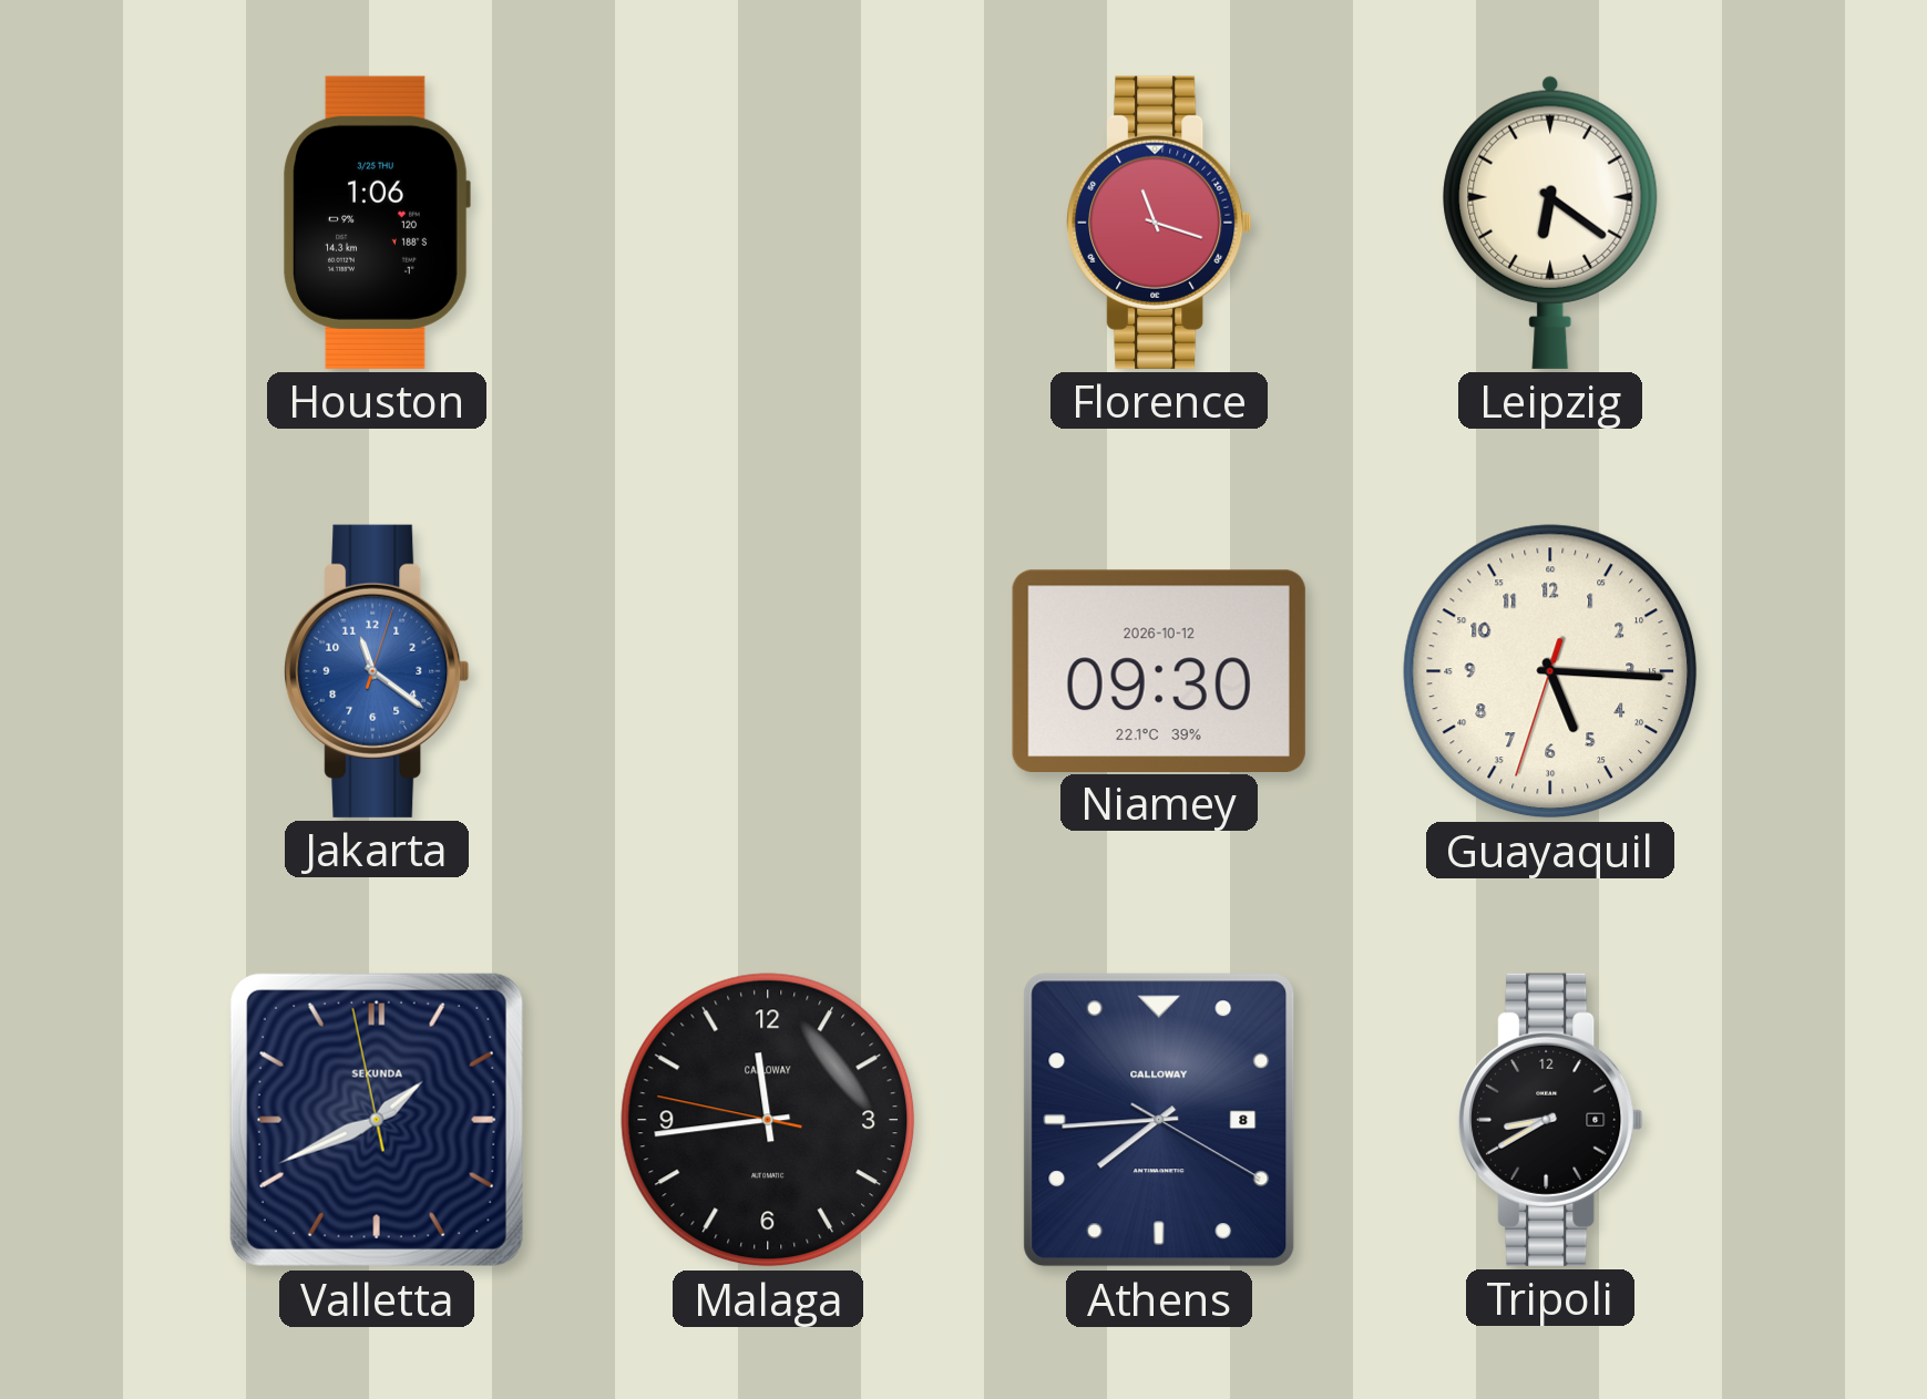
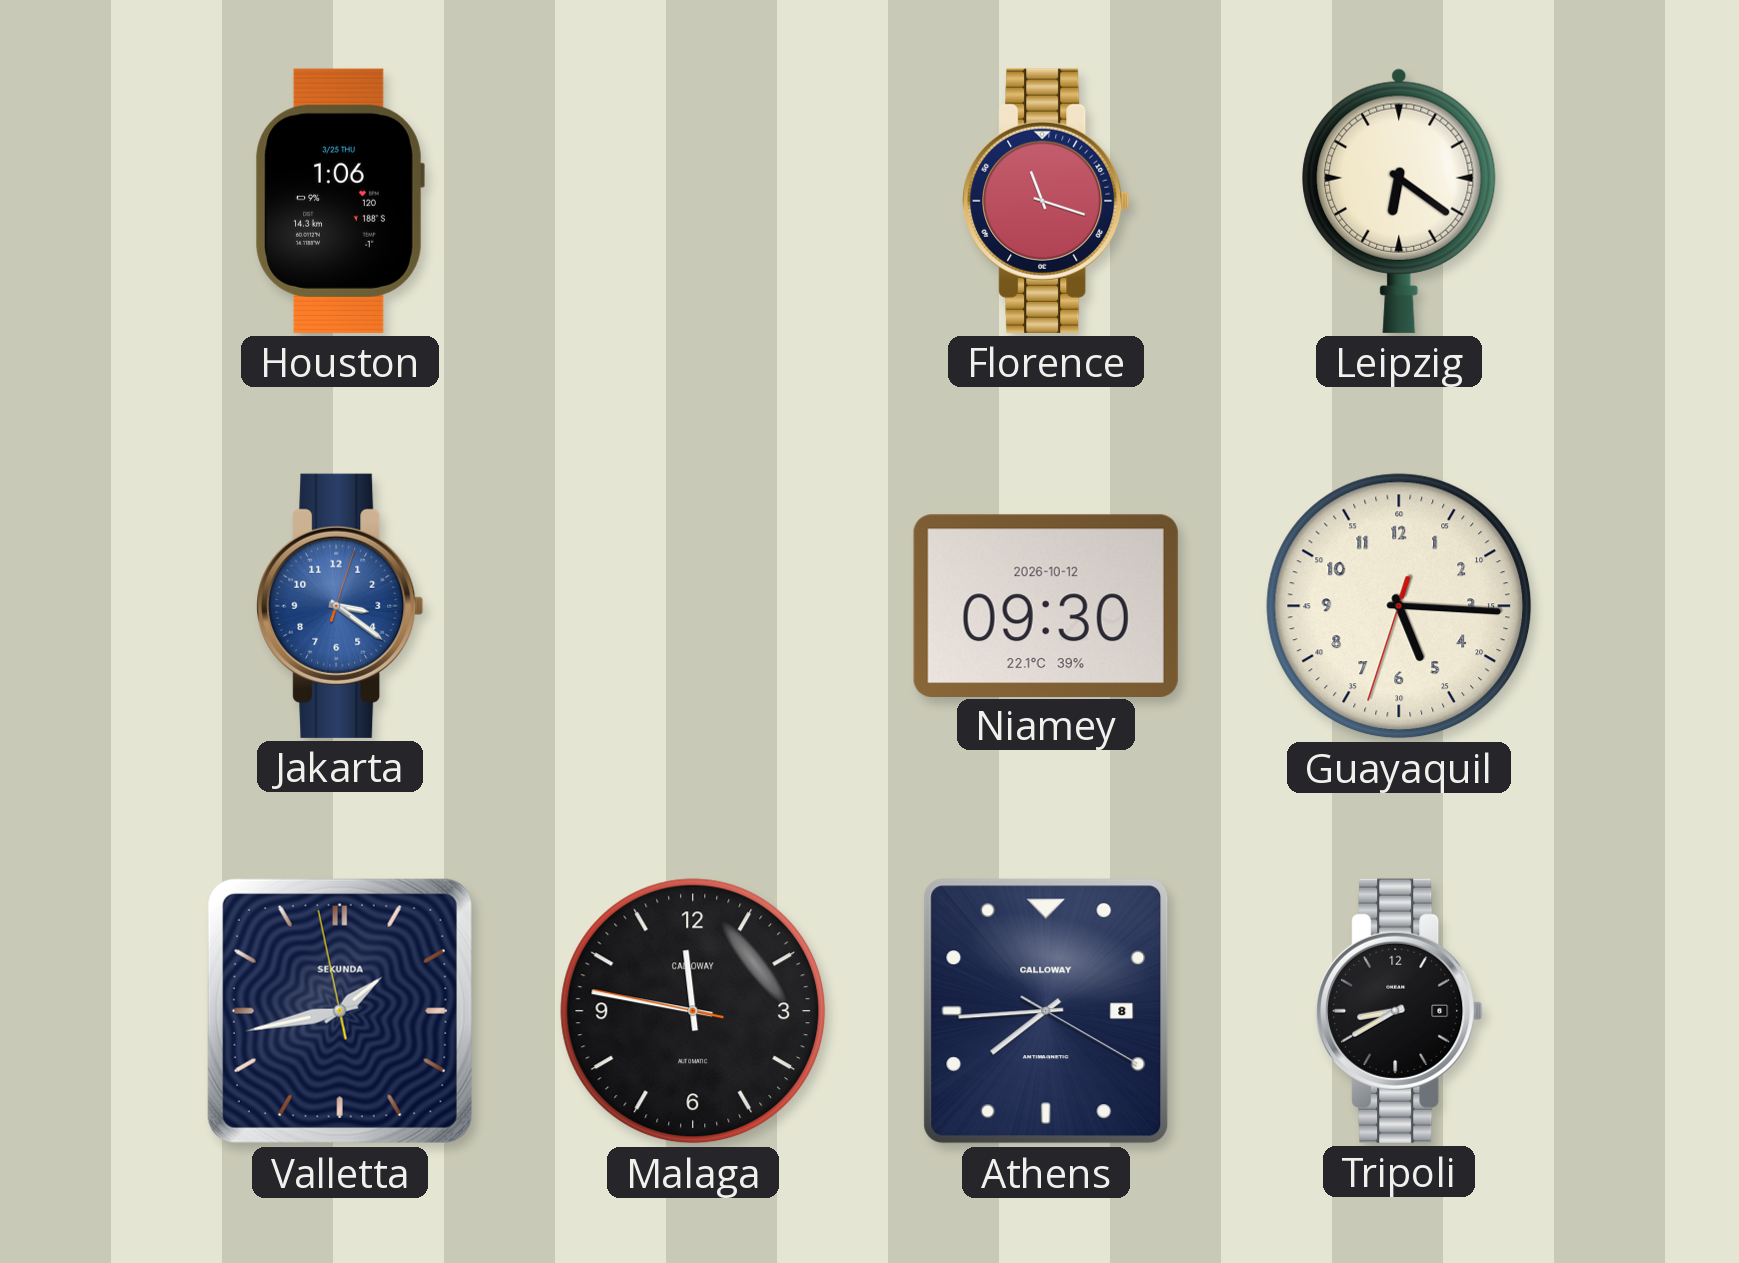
Jakarta: 11:21 -> 3:21 (340, 606)
Valletta: 1:40 -> 1:42 (340, 1011)
Malaga: 11:43 -> 11:46 (693, 1011)
